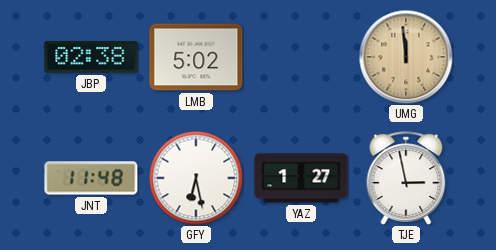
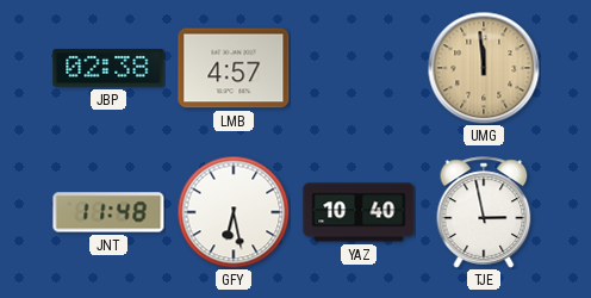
LMB: 5:02 -> 4:57 (234, 68)
YAZ: 1:27 -> 10:40 (359, 212)
